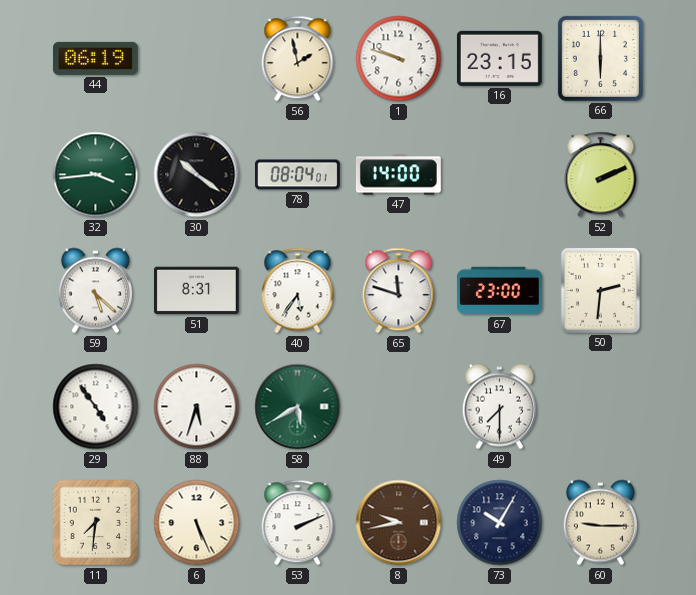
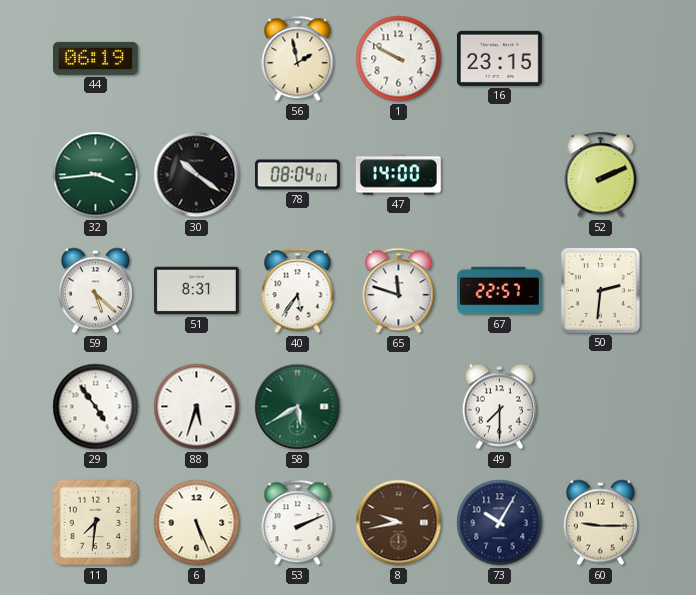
1: 9:48 -> 9:50 (399, 59)
66: 6:00 -> none (600, 58)
67: 23:00 -> 22:57 (499, 291)
